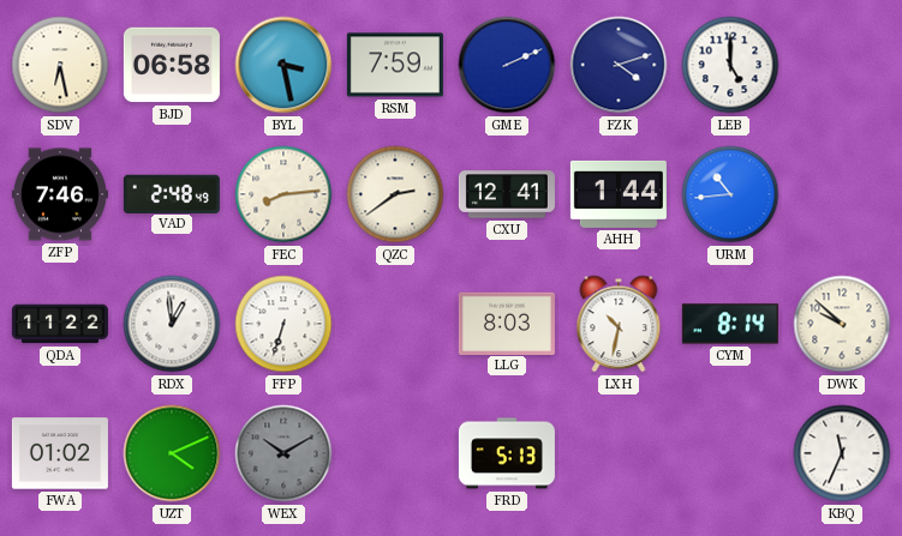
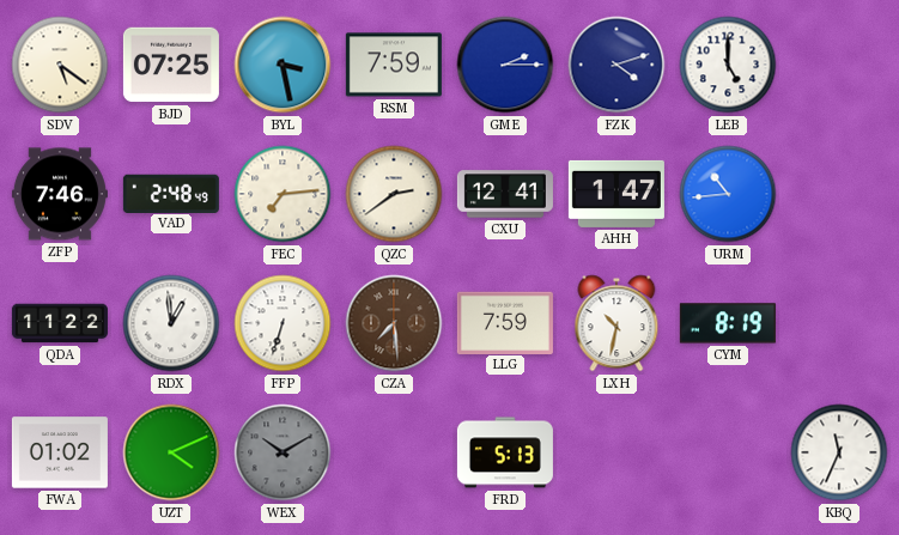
SDV: 6:28 -> 5:21 (60, 65)
BJD: 06:58 -> 07:25 (171, 65)
GME: 2:11 -> 2:15 (505, 65)
FEC: 8:14 -> 7:14 (283, 194)
AHH: 1:44 -> 1:47 (616, 194)
CZA: none -> 7:29 (394, 323)
LLG: 8:03 -> 7:59 (505, 322)
CYM: 8:14 -> 8:19 (728, 323)
DWK: 9:52 -> none (842, 324)
